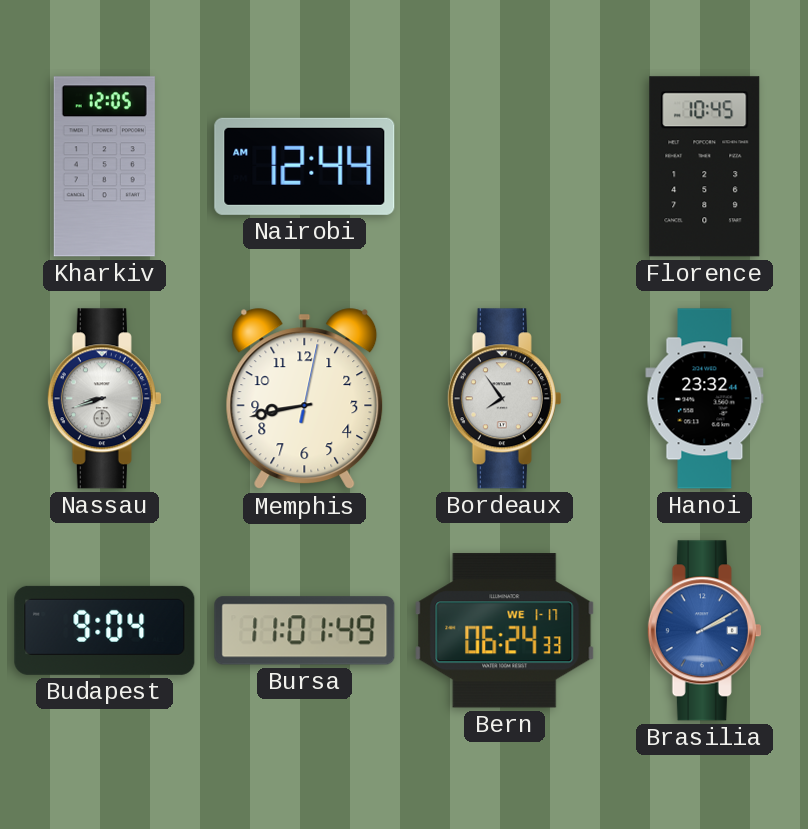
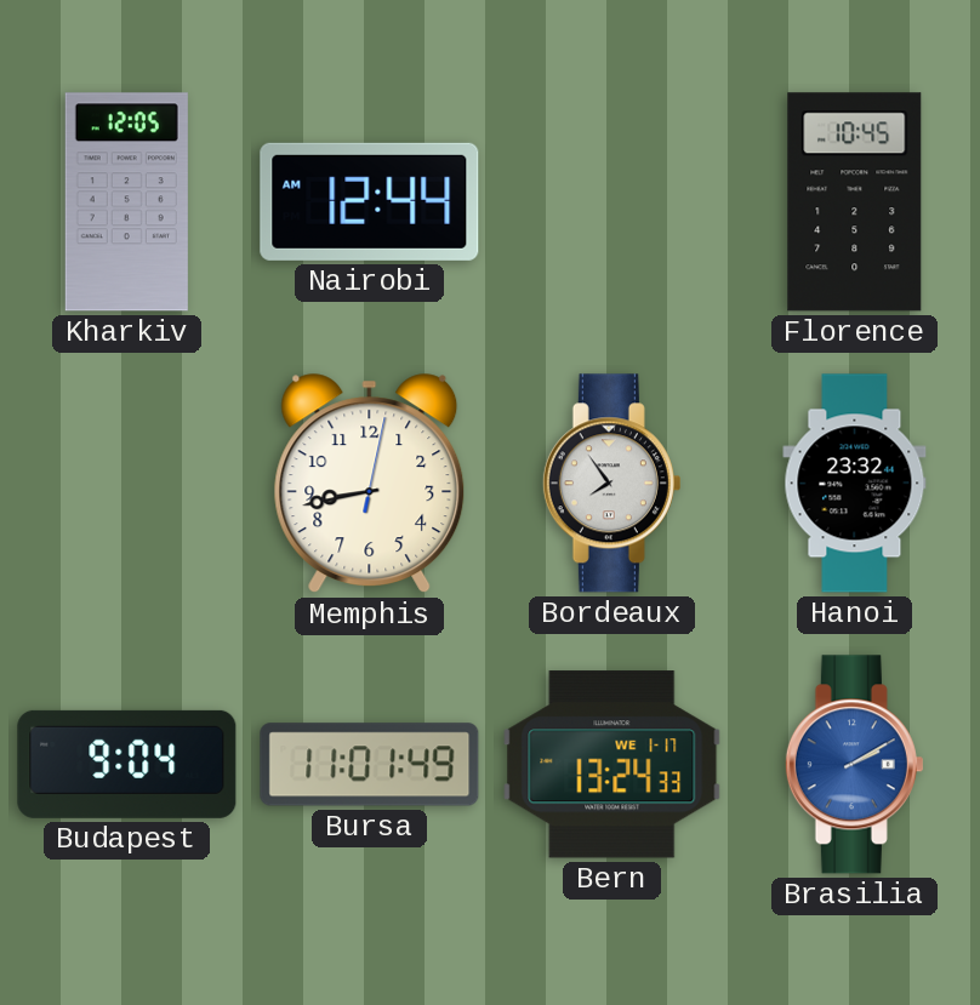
Nassau: 8:42 -> none (104, 399)
Bern: 06:24 -> 13:24 (612, 765)
